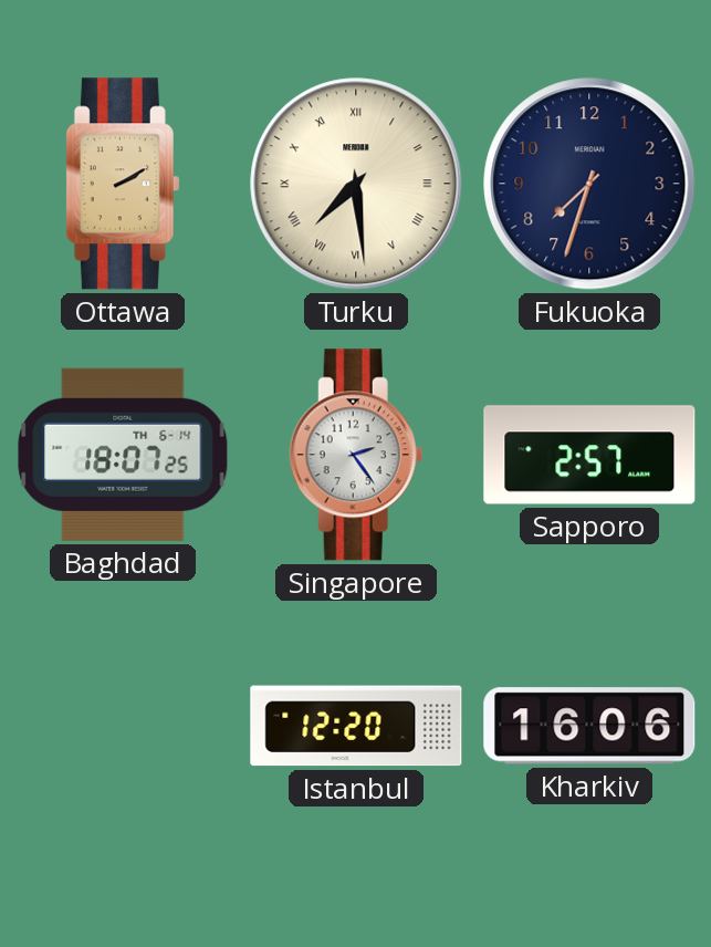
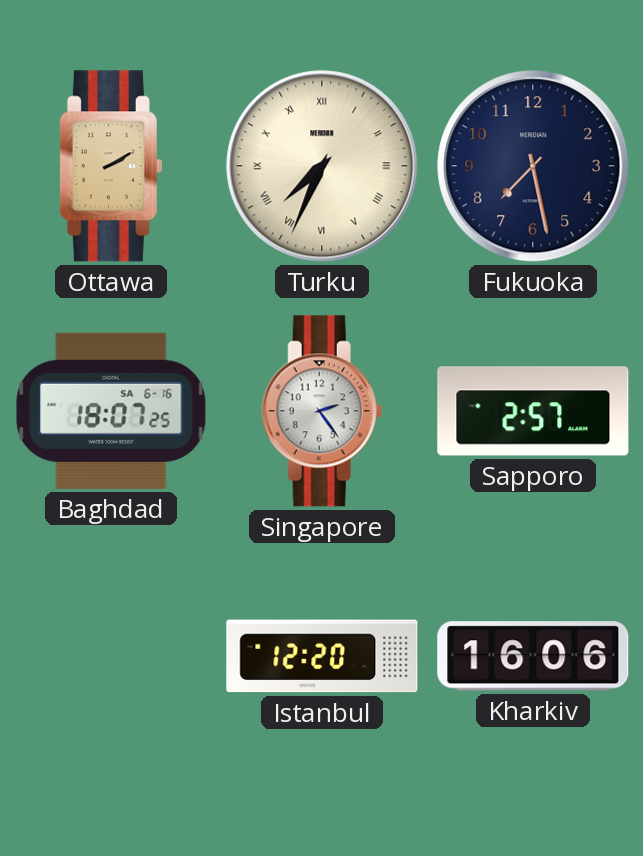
Turku: 7:29 -> 7:34 (322, 166)
Fukuoka: 7:33 -> 7:28 (533, 166)
Baghdad date: TH 6-14 -> SA 6-16 (111, 411)
